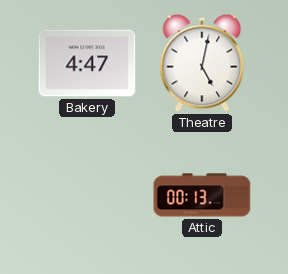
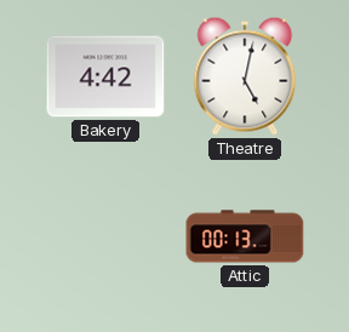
Bakery: 4:47 -> 4:42 (105, 76)
